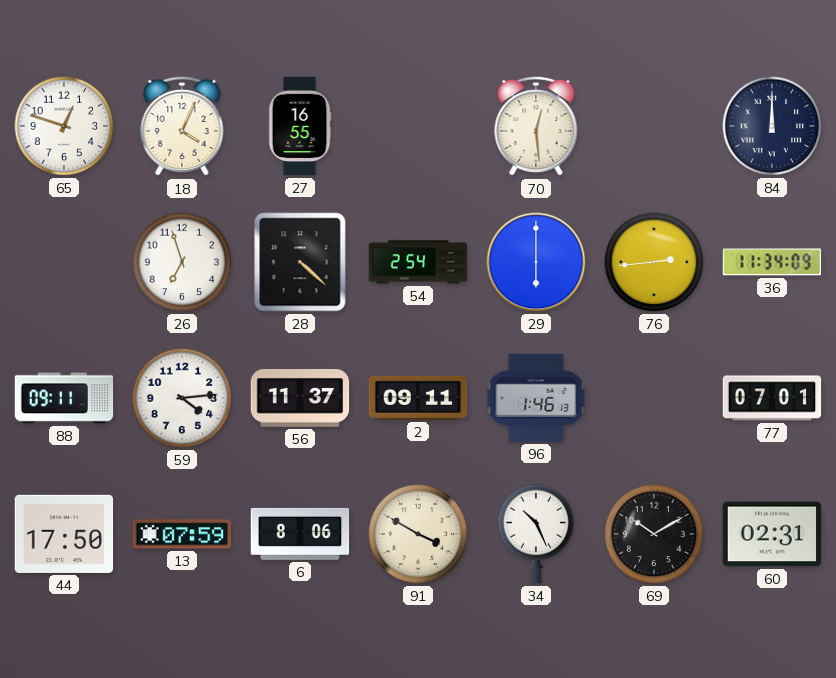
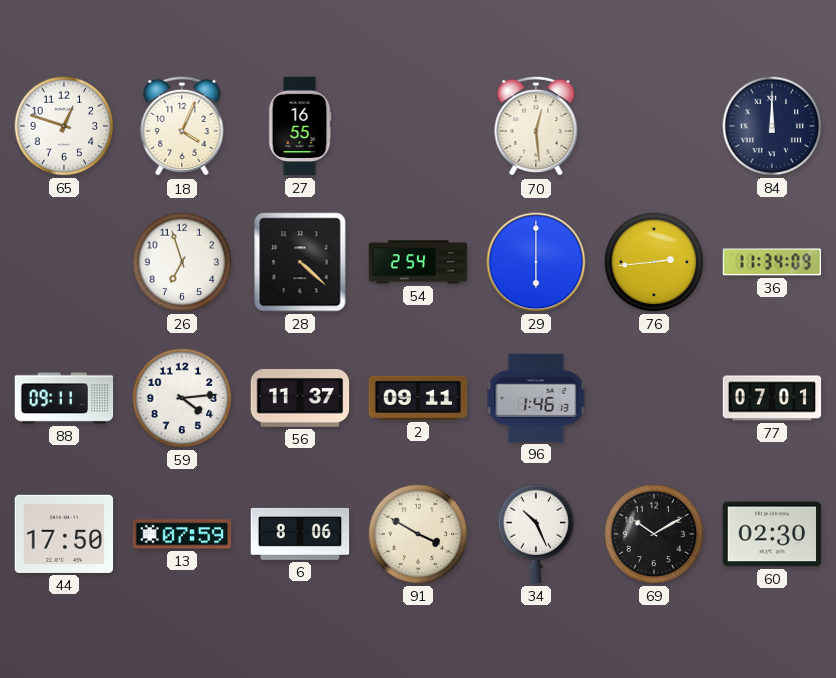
60: 02:31 -> 02:30 (772, 534)
